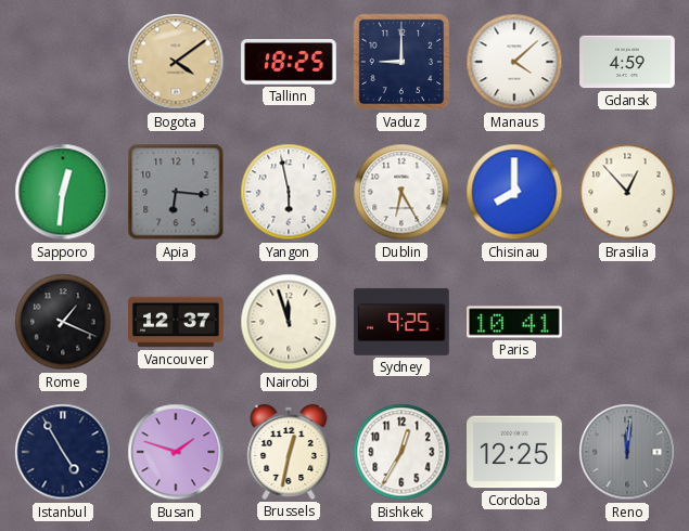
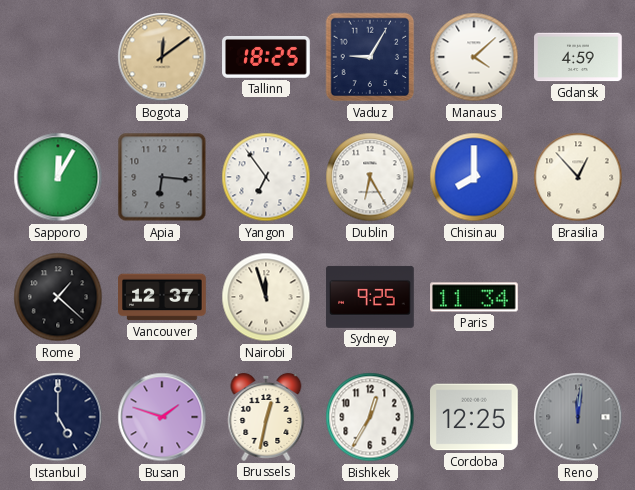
Bogota: 4:09 -> 12:09 (162, 57)
Vaduz: 9:00 -> 9:05 (370, 57)
Sapporo: 12:31 -> 12:05 (58, 177)
Yangon: 5:58 -> 6:54 (266, 177)
Rome: 1:19 -> 1:22 (58, 297)
Paris: 10:41 -> 11:34 (474, 297)
Istanbul: 4:55 -> 5:00 (58, 417)
